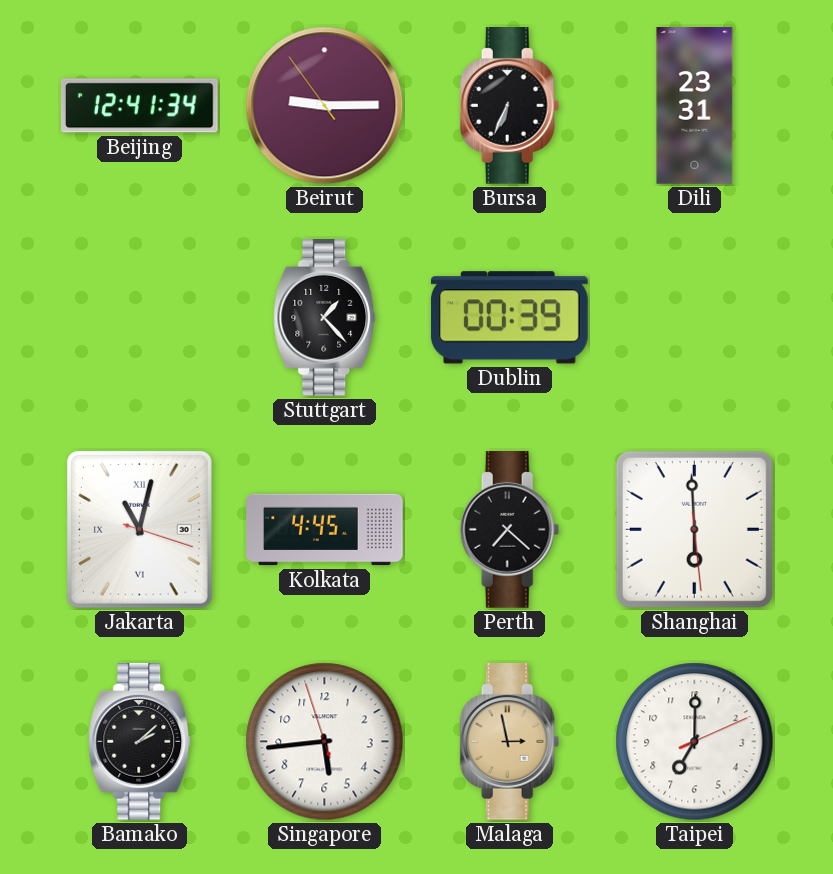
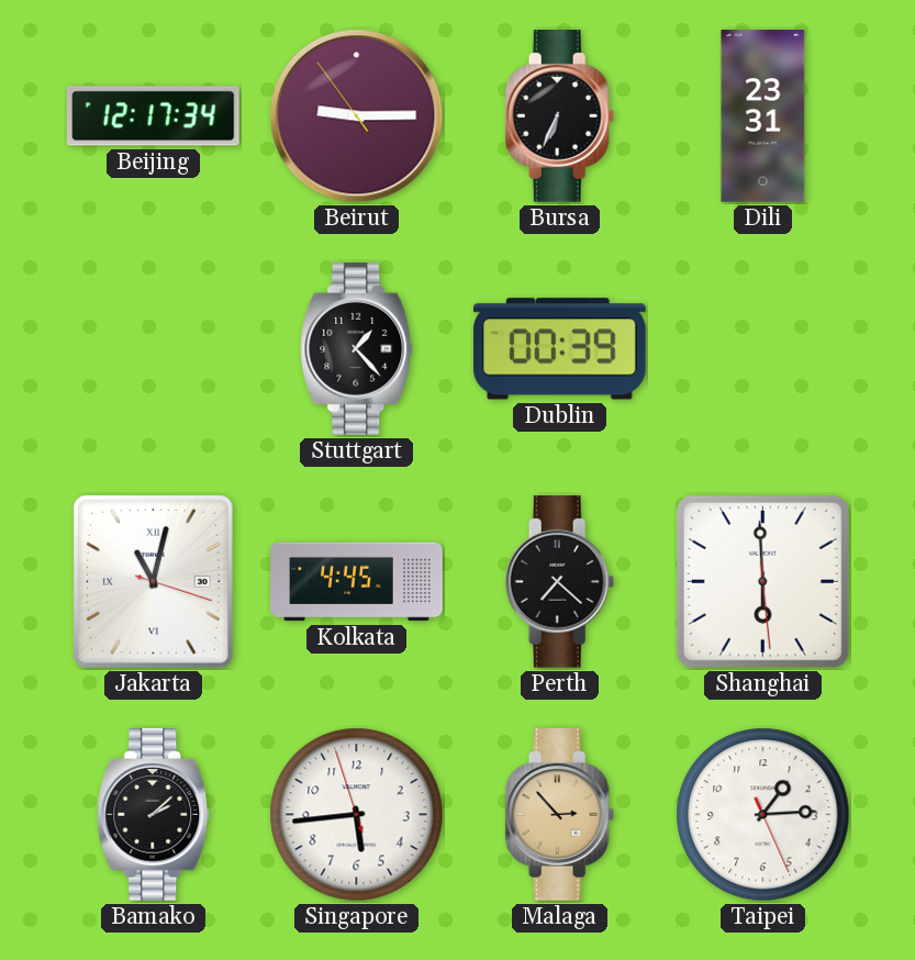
Beijing: 12:41 -> 12:17 (154, 116)
Malaga: 2:58 -> 2:53 (560, 815)
Taipei: 7:00 -> 1:14 (763, 815)
